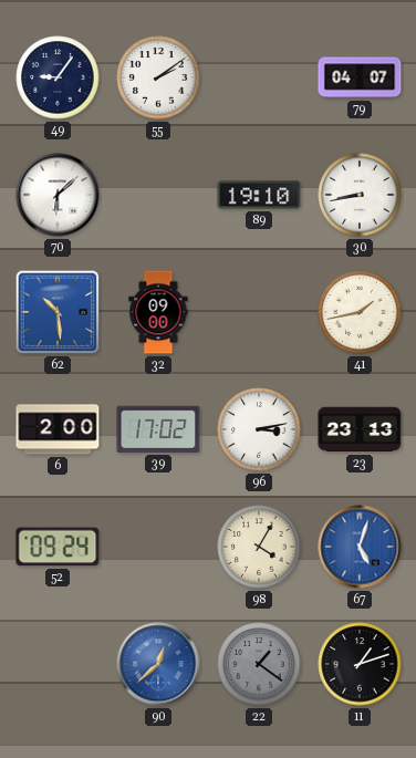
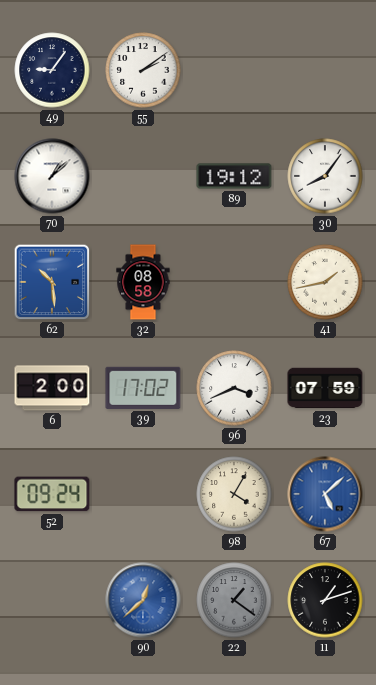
79: 04:07 -> none (360, 77)
70: 6:08 -> 1:08 (52, 176)
89: 19:10 -> 19:12 (234, 176)
30: 8:43 -> 8:06 (325, 176)
32: 09:00 -> 08:58 (143, 282)
96: 3:13 -> 3:41 (234, 388)
23: 23:13 -> 07:59 (325, 388)
67: 5:03 -> 5:08 (325, 494)
